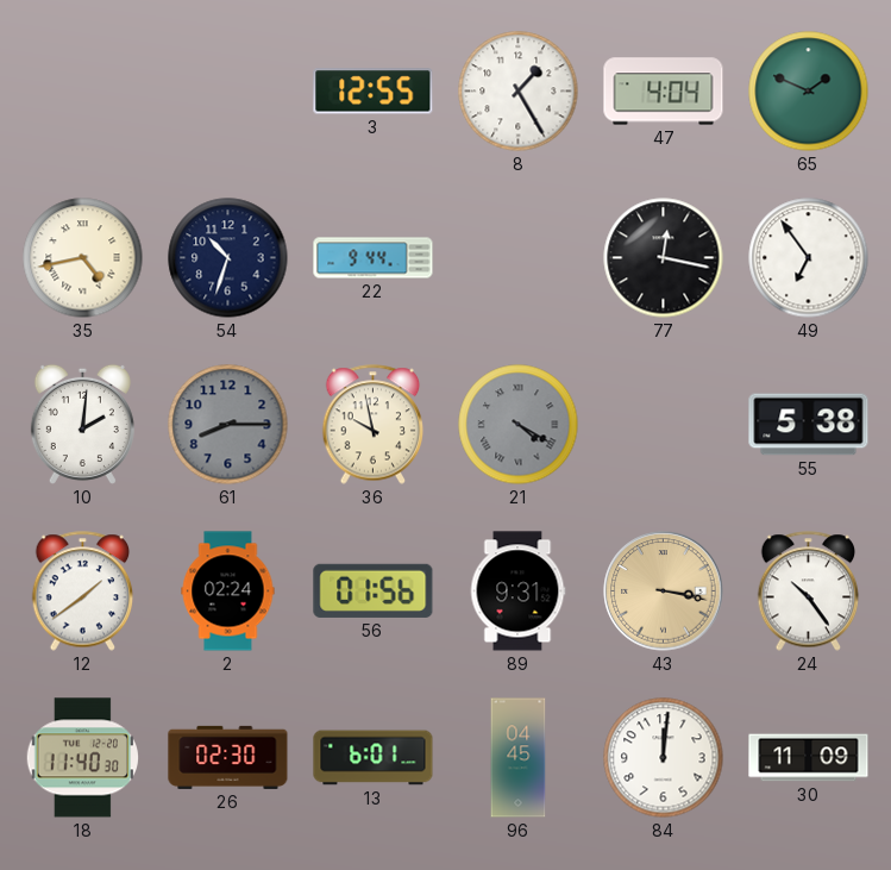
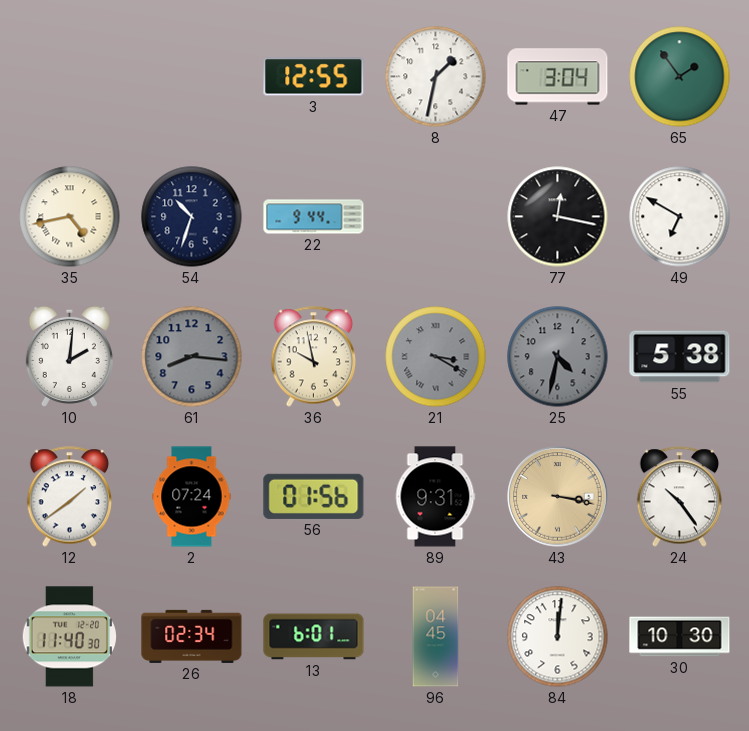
8: 1:25 -> 1:32 (436, 77)
47: 4:04 -> 3:04 (558, 77)
65: 1:49 -> 1:54 (680, 77)
49: 6:54 -> 6:50 (680, 217)
61: 8:15 -> 8:16 (192, 357)
21: 4:20 -> 3:20 (436, 357)
25: none -> 4:32 (558, 357)
2: 02:24 -> 07:24 (192, 497)
26: 02:30 -> 02:34 (192, 636)
30: 11:09 -> 10:30 (680, 637)
